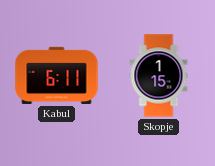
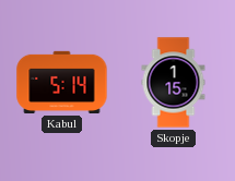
Kabul: 6:11 -> 5:14 (62, 82)
